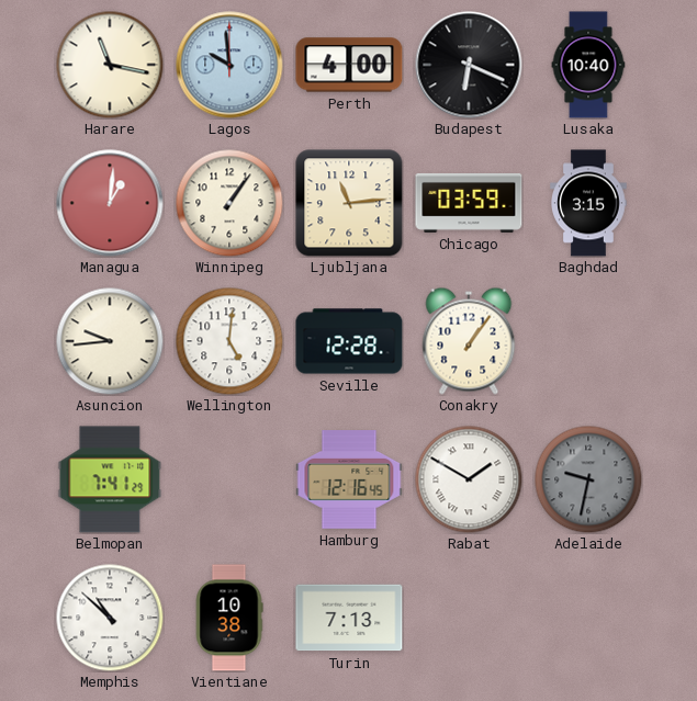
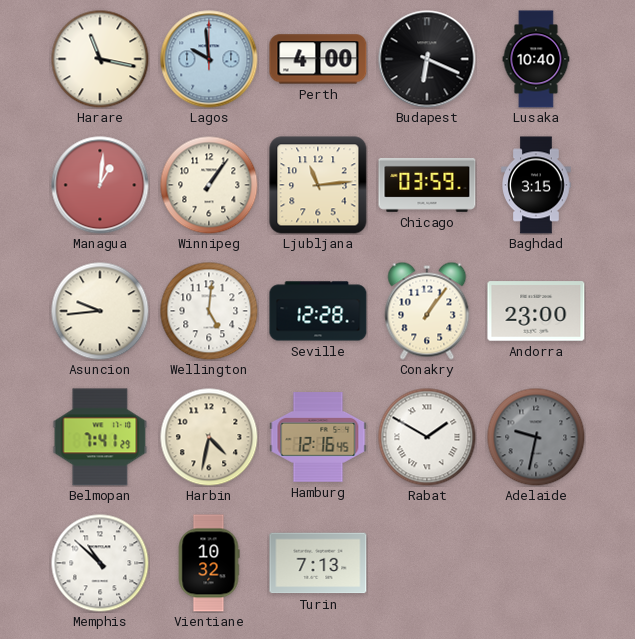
Andorra: none -> 23:00 (536, 311)
Harbin: none -> 4:32 (209, 437)
Vientiane: 10:38 -> 10:32 (209, 563)
